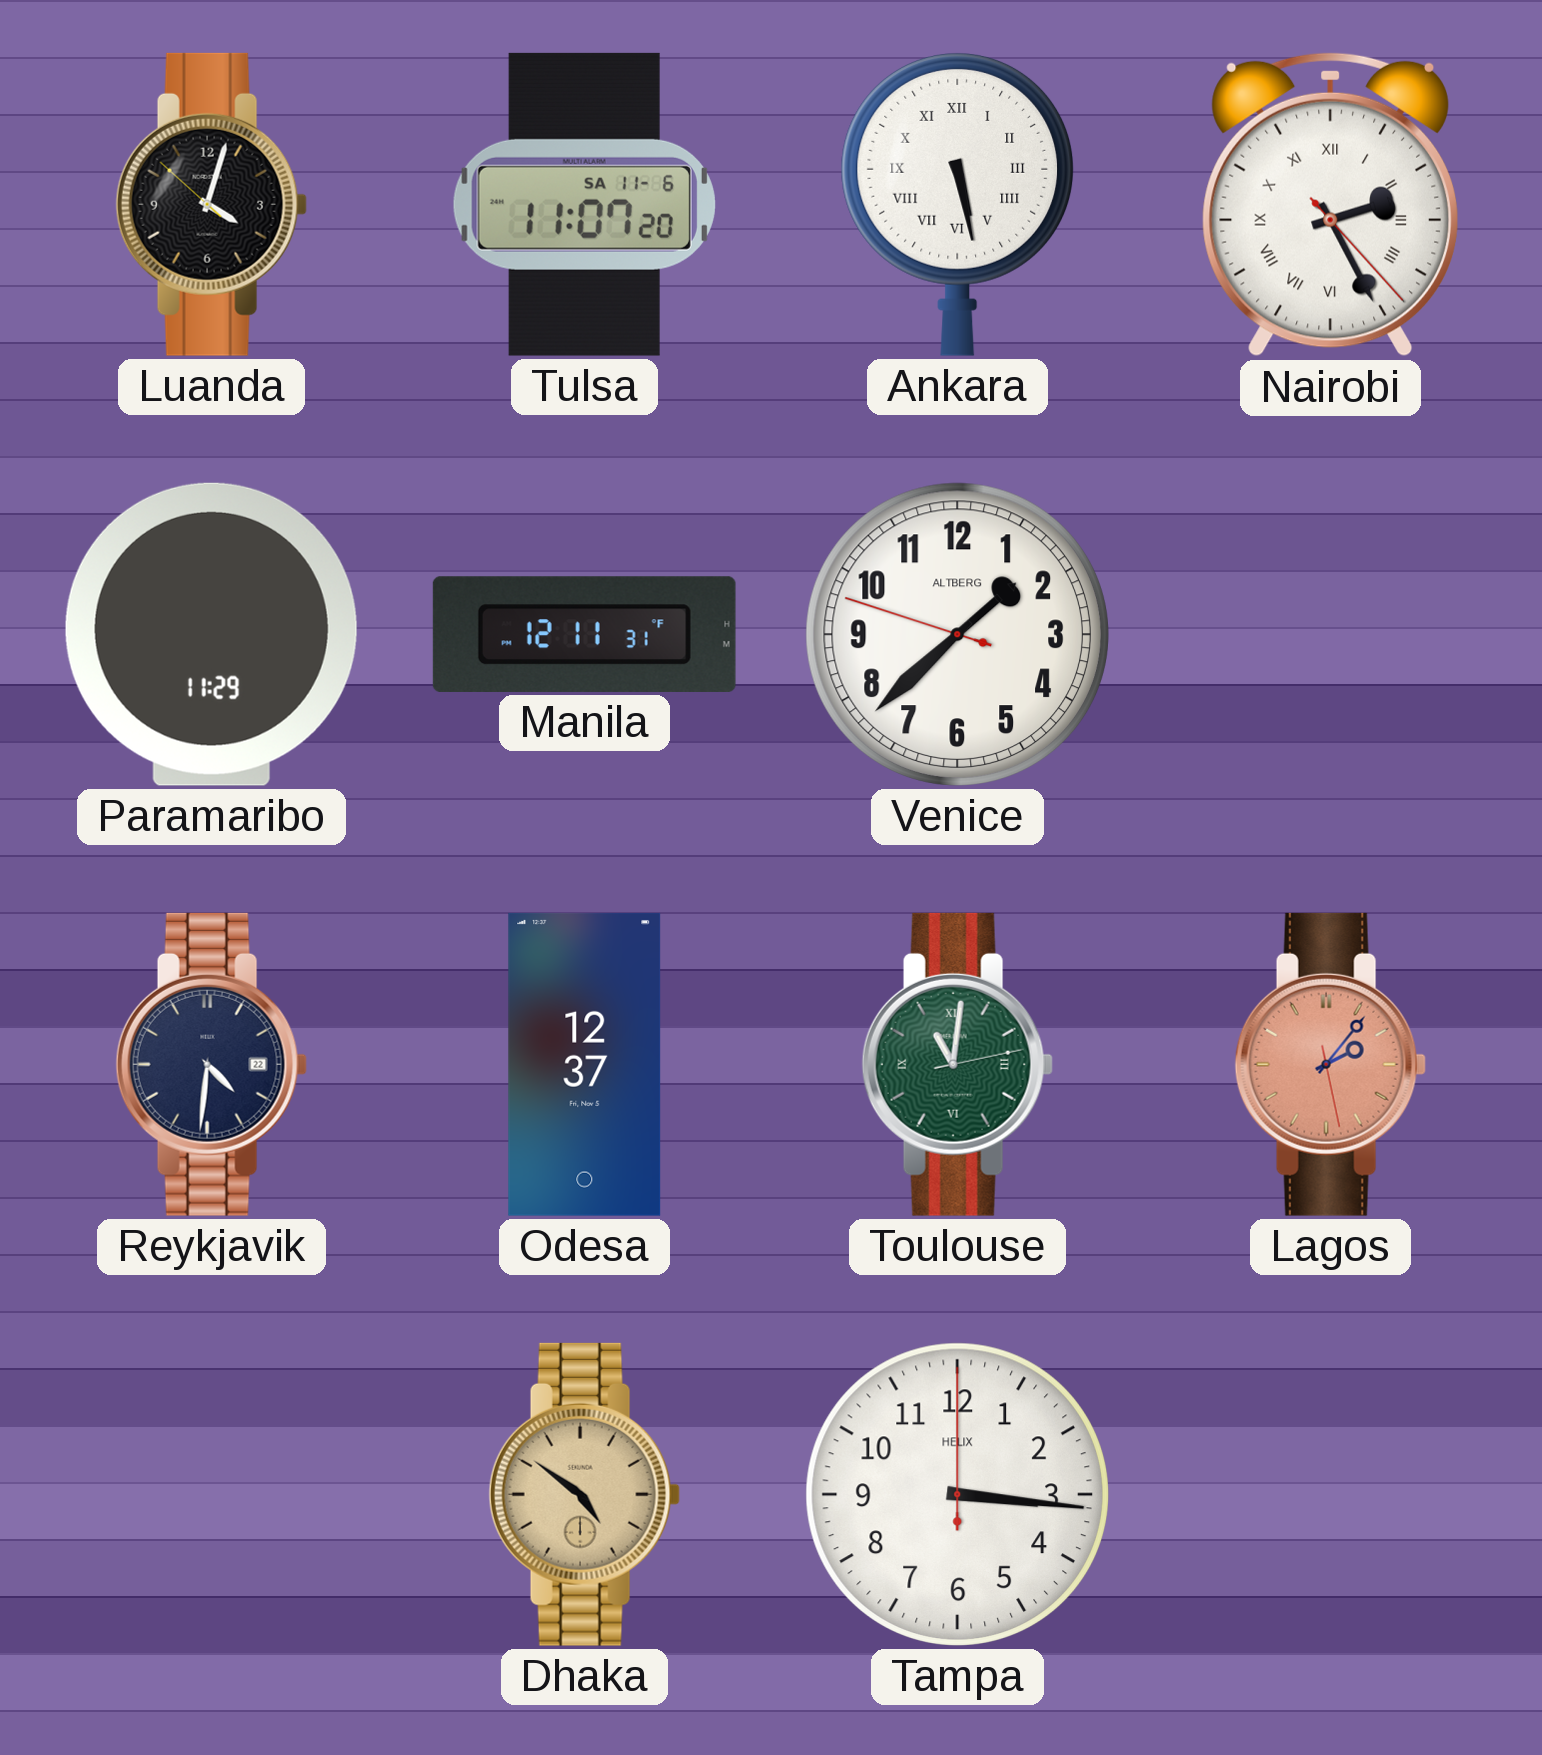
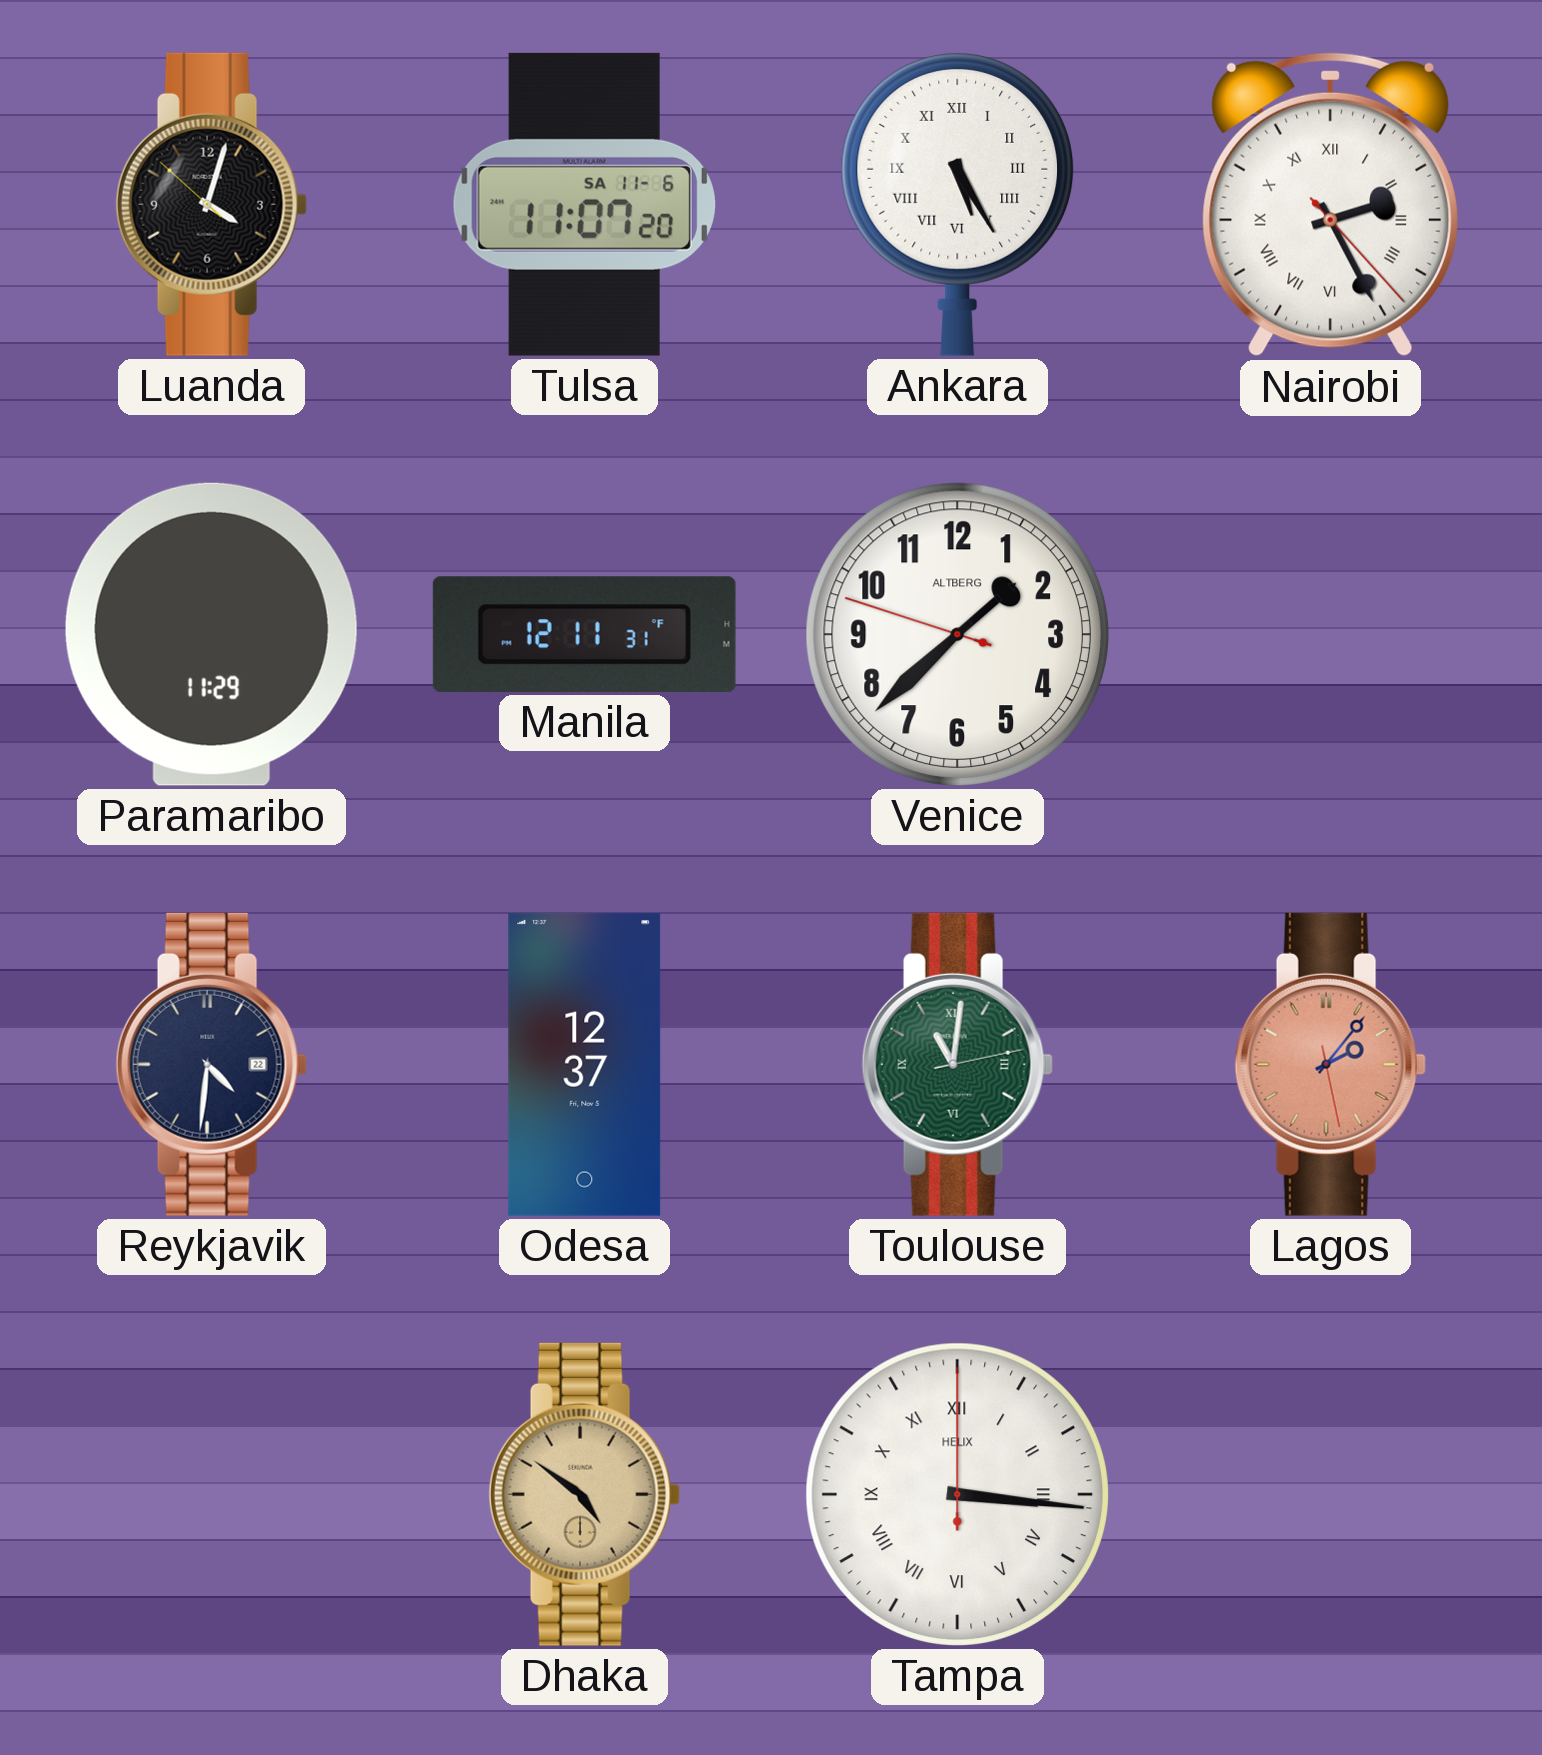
Ankara: 5:28 -> 5:25 (957, 204)
Tampa numerals: Arabic -> Roman (957, 1494)
